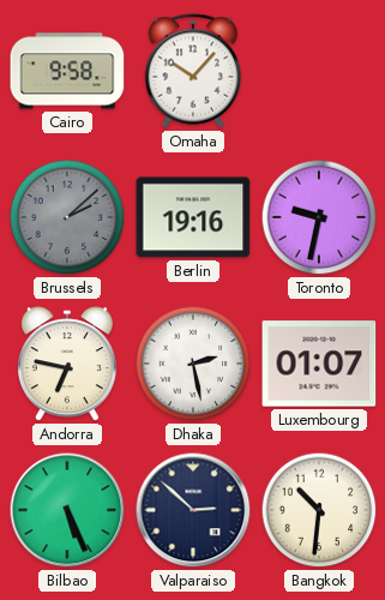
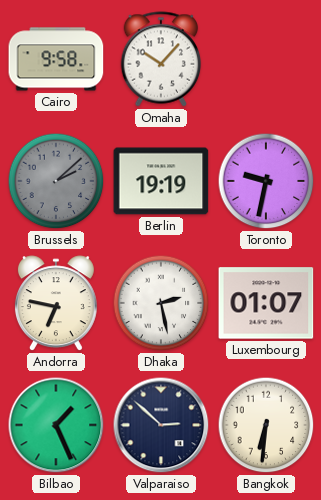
Berlin: 19:16 -> 19:19 (161, 181)
Bilbao: 5:26 -> 1:26 (56, 425)
Bangkok: 10:31 -> 6:31 (266, 425)
